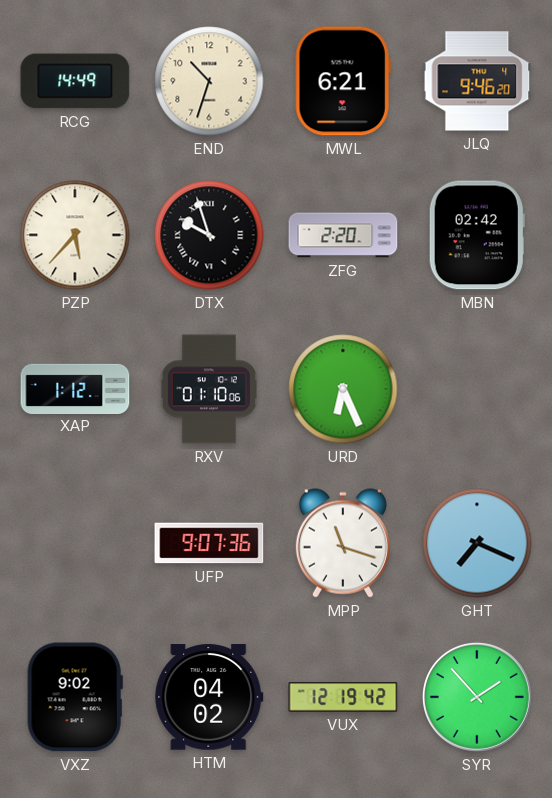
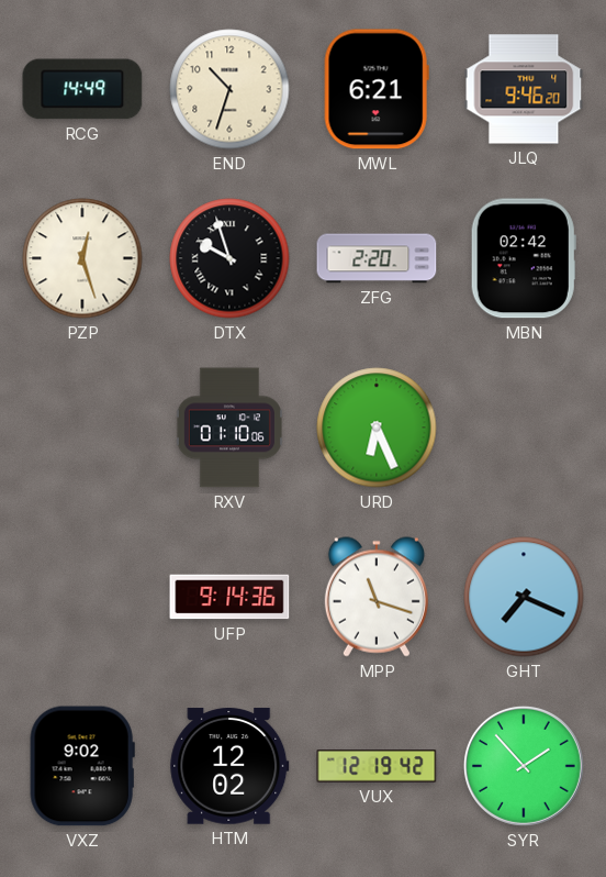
PZP: 5:37 -> 12:27 (82, 258)
XAP: 1:12 -> none (75, 388)
UFP: 9:07 -> 9:14 (229, 597)
HTM: 04:02 -> 12:02 (229, 766)
